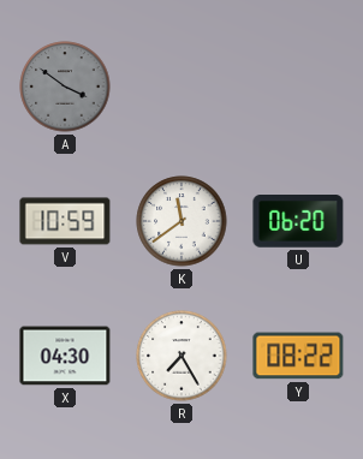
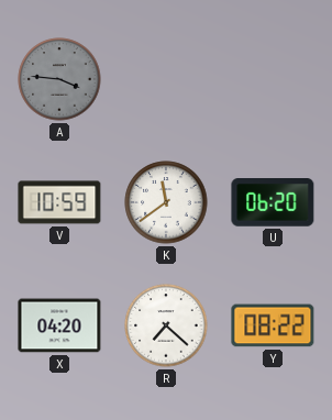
A: 3:51 -> 3:46 (59, 79)
X: 04:30 -> 04:20 (59, 325)
R: 7:25 -> 7:22 (166, 325)
